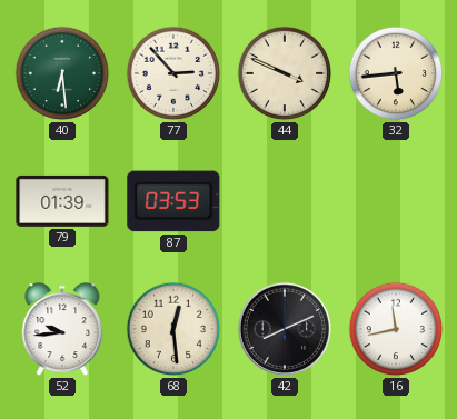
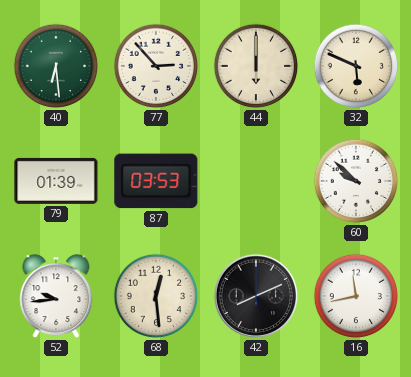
44: 3:49 -> 6:00 (256, 66)
32: 5:44 -> 5:49 (356, 66)
60: none -> 9:52 (356, 181)
